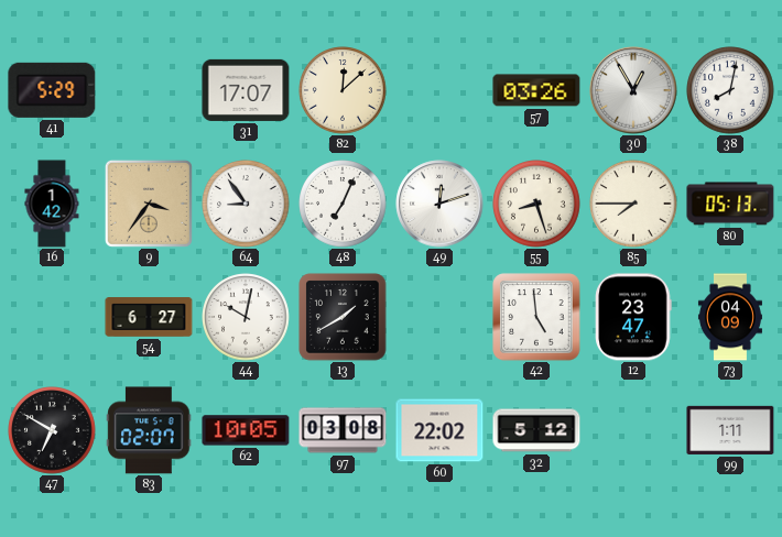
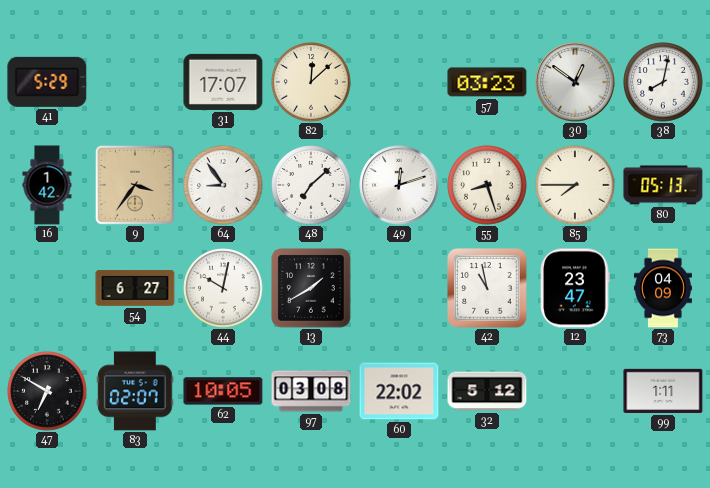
57: 03:26 -> 03:23 (487, 82)
30: 12:55 -> 12:51 (575, 82)
48: 7:04 -> 7:08 (311, 185)
42: 4:59 -> 10:58 (487, 288)
